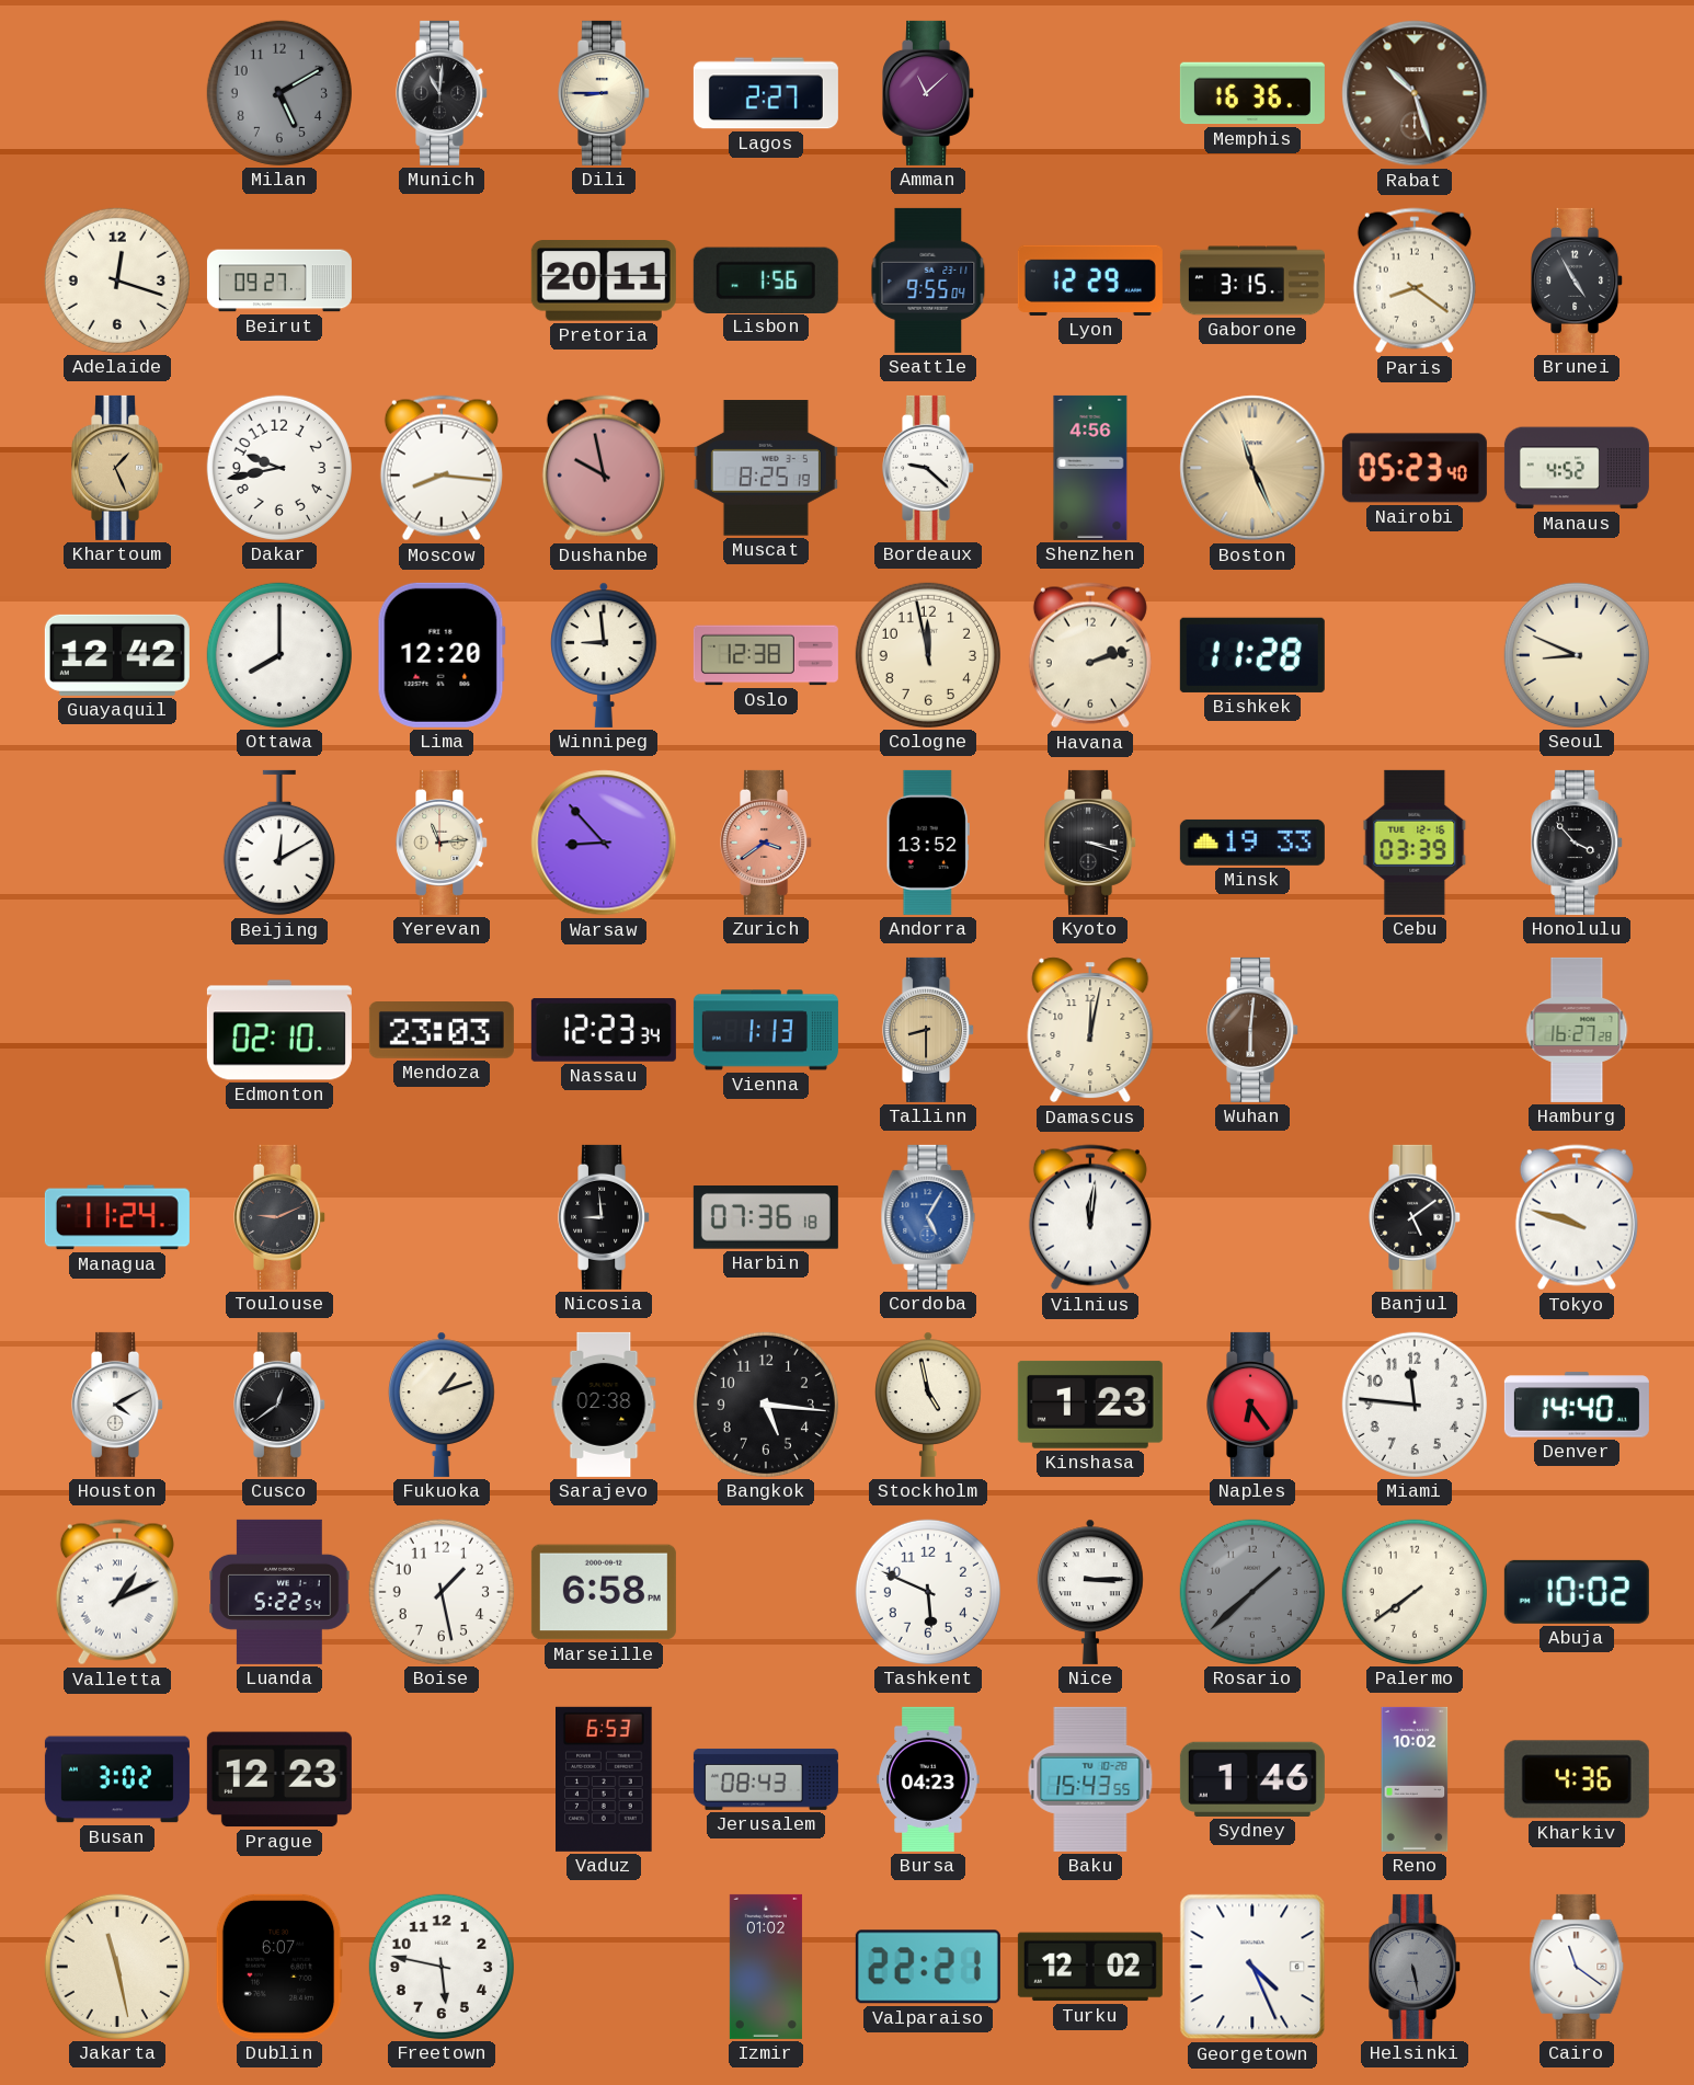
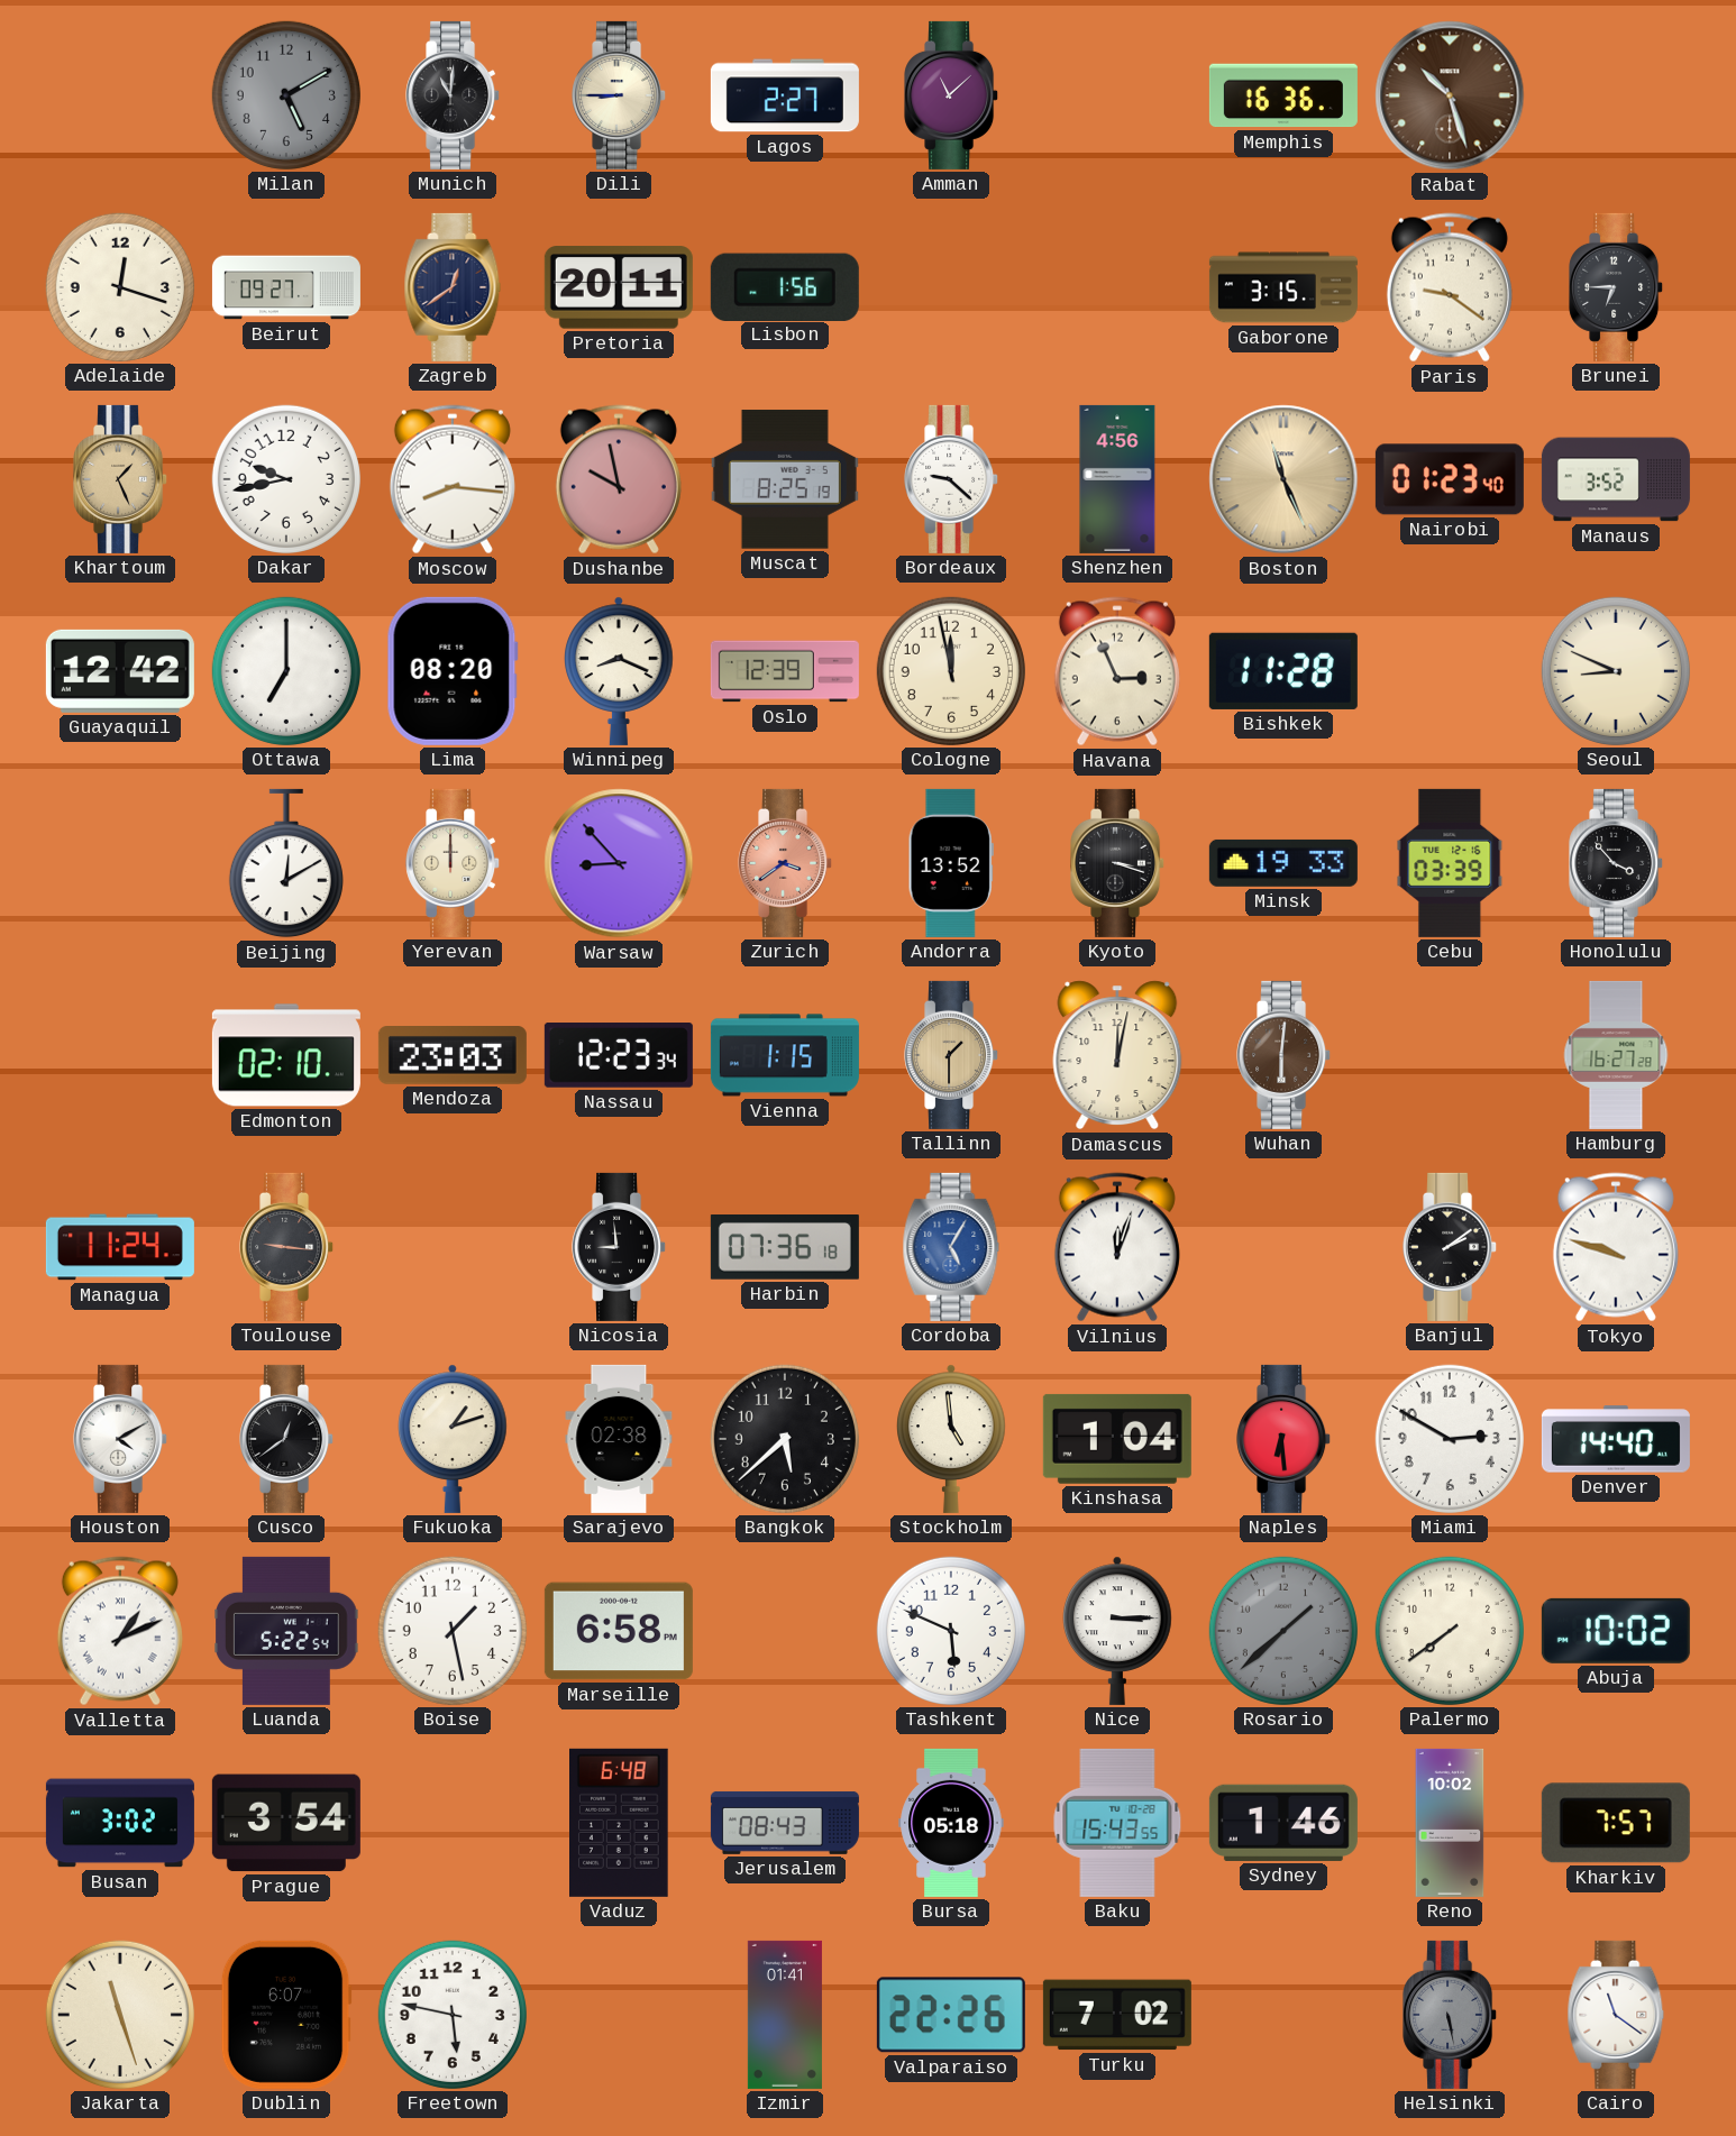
Zagreb: none -> 12:39 (453, 287)
Seattle: 9:55 -> none (928, 280)
Lyon: 12:29 -> none (1090, 280)
Paris: 8:21 -> 9:21 (1450, 287)
Brunei: 4:55 -> 6:45 (1617, 287)
Nairobi: 05:23 -> 01:23 (1450, 479)
Manaus: 4:52 -> 3:52 (1616, 479)
Ottawa: 8:00 -> 7:00 (286, 671)
Lima: 12:20 -> 08:20 (453, 671)
Winnipeg: 8:59 -> 8:19 (619, 671)
Oslo: 12:38 -> 12:39 (785, 671)
Havana: 2:12 -> 2:56 (1117, 671)
Yerevan: 11:14 -> 12:00 (454, 863)
Vienna: 1:13 -> 1:15 (785, 1055)
Tallinn: 8:30 -> 1:30 (952, 1055)
Toulouse: 9:11 -> 9:16 (287, 1247)
Vilnius: 12:01 -> 12:03 (1117, 1247)
Banjul: 5:09 -> 2:09 (1451, 1247)
Bangkok: 5:16 -> 5:38 (785, 1439)
Stockholm: 4:58 -> 4:59 (951, 1439)
Kinshasa: 1:23 -> 1:04 (1117, 1439)
Naples: 6:24 -> 6:29 (1285, 1439)
Miami: 11:46 -> 2:50 (1450, 1439)
Prague: 12:23 -> 3:54 (286, 1823)
Vaduz: 6:53 -> 6:48 (620, 1823)
Bursa: 04:23 -> 05:18 (951, 1823)
Kharkiv: 4:36 -> 7:57 (1616, 1823)
Jakarta: 11:28 -> 11:27 (120, 2015)
Izmir: 01:02 -> 01:41 (785, 2015)
Valparaiso: 22:21 -> 22:26 (951, 2015)
Turku: 12:02 -> 7:02 (1117, 2015)
Georgetown: 4:26 -> none (1252, 1967)
